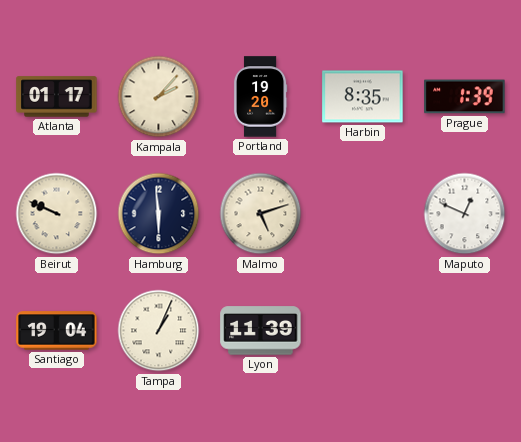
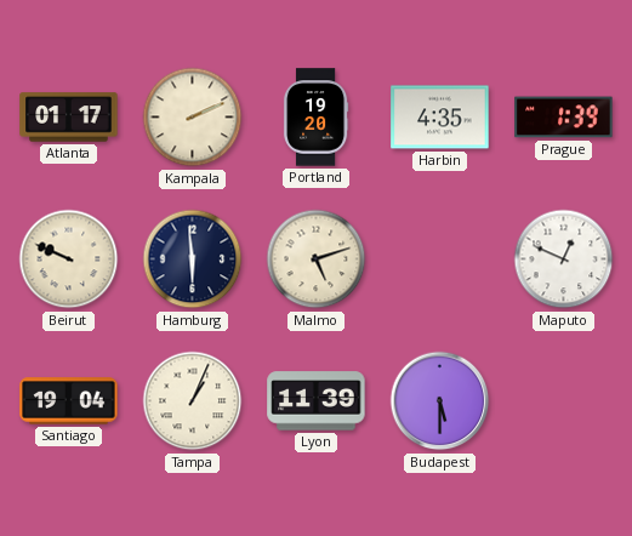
Kampala: 2:07 -> 2:11 (193, 118)
Harbin: 8:35 -> 4:35 (440, 118)
Budapest: none -> 5:30 (440, 401)
